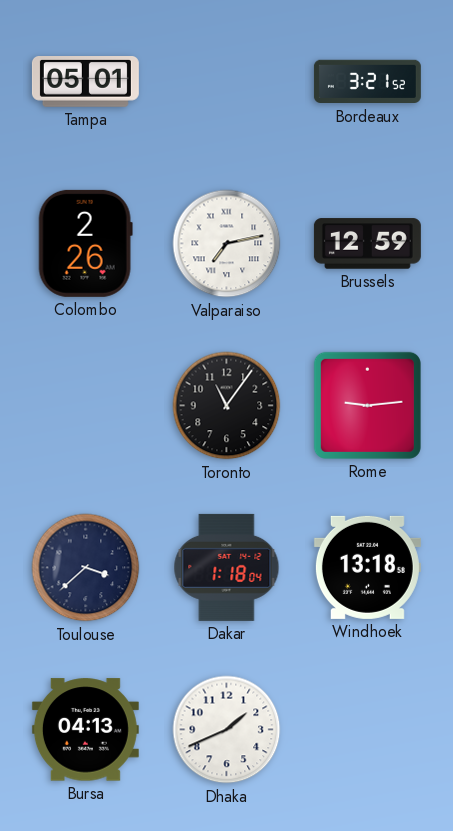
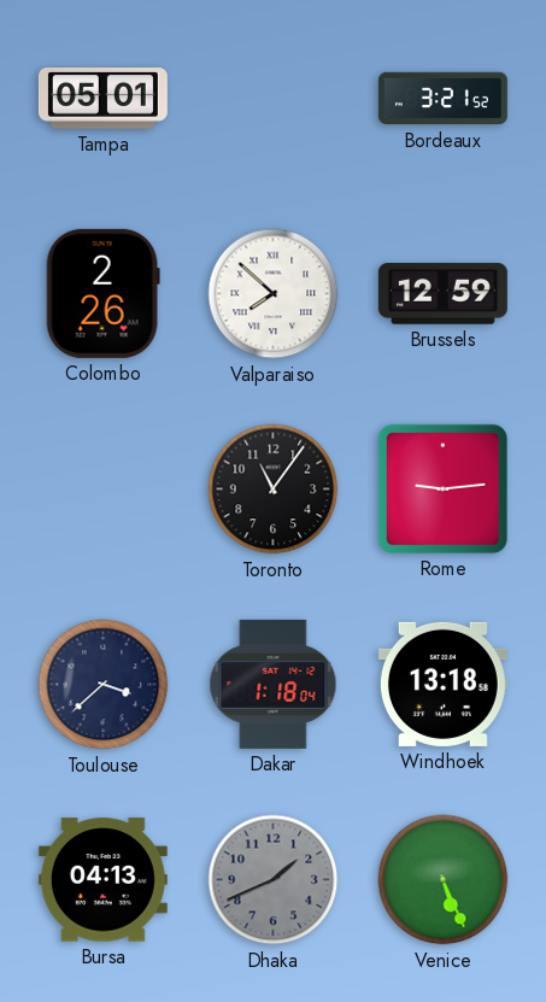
Valparaiso: 7:13 -> 7:52 (274, 294)
Dhaka dial: white -> grey (274, 880)
Venice: none -> 5:26 (444, 880)
